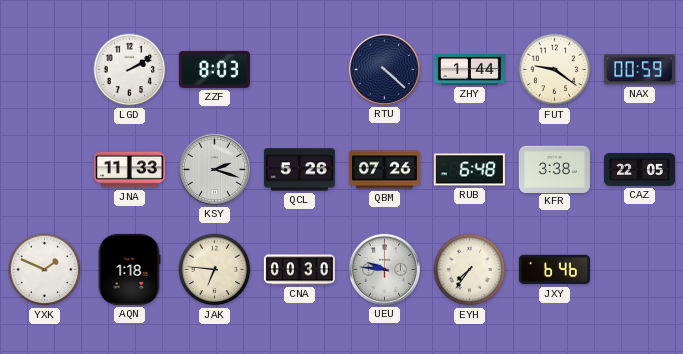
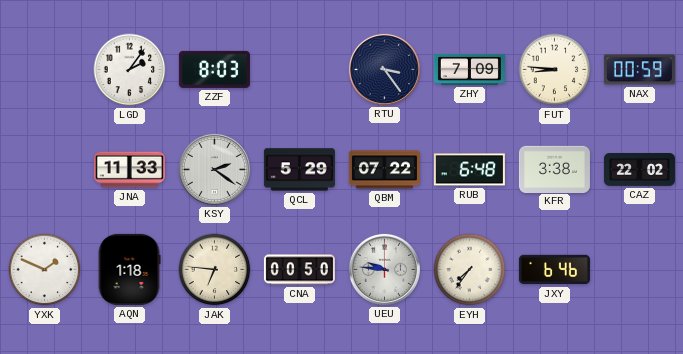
LGD: 2:10 -> 2:06 (130, 70)
RTU: 4:22 -> 3:24 (384, 69)
ZHY: 1:44 -> 7:09 (469, 69)
FUT: 9:21 -> 8:46 (555, 70)
KSY: 2:18 -> 2:21 (214, 169)
QCL: 5:26 -> 5:29 (299, 170)
QBM: 07:26 -> 07:22 (384, 170)
CAZ: 22:05 -> 22:02 (639, 170)
CNA: 00:30 -> 00:50 (299, 270)
